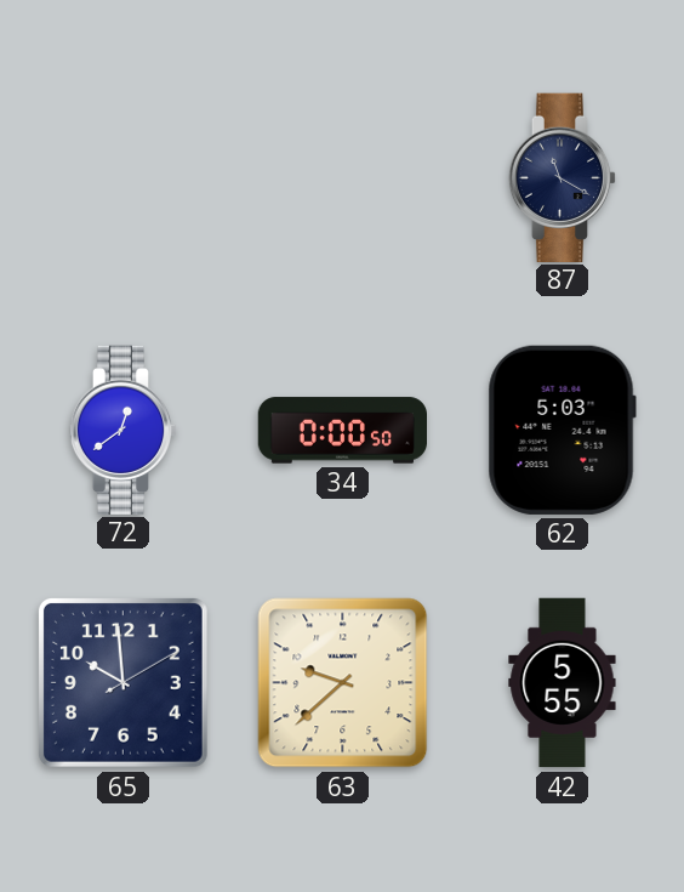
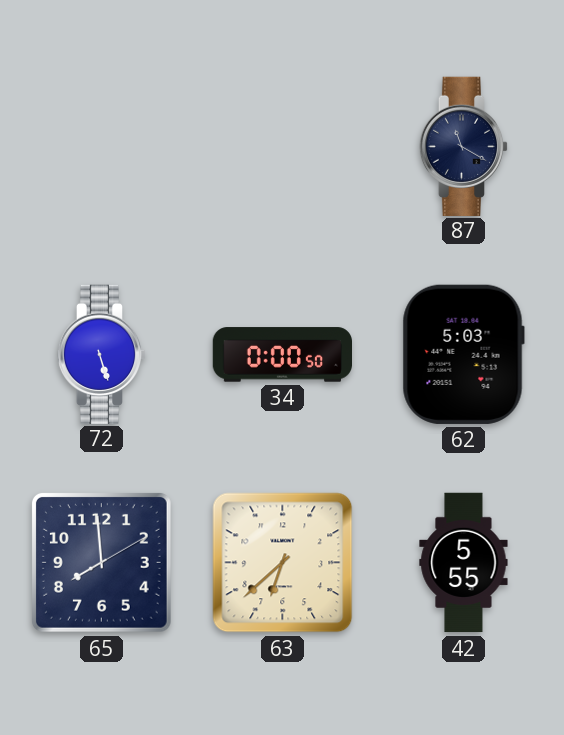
72: 12:39 -> 5:27 (102, 354)
65: 9:59 -> 7:59 (101, 562)
63: 9:38 -> 6:38 (283, 563)
